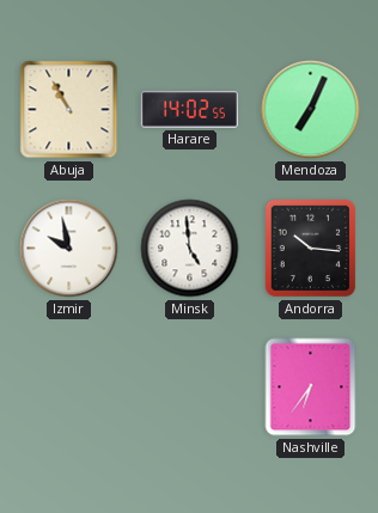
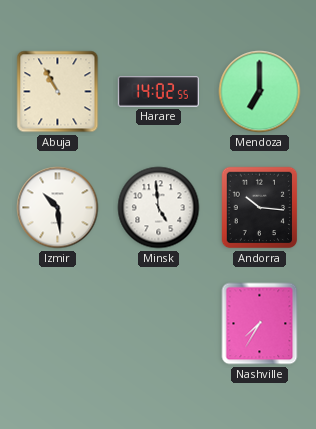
Mendoza: 7:04 -> 7:00 (260, 92)
Izmir: 9:58 -> 10:29 (58, 208)
Nashville: 6:36 -> 7:35 (260, 324)
